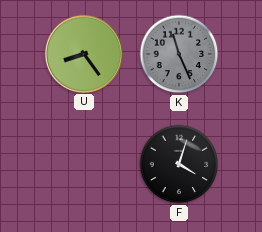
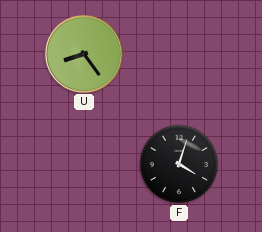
K: 11:26 -> none (179, 54)
